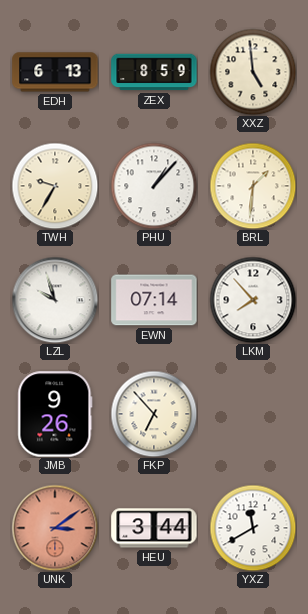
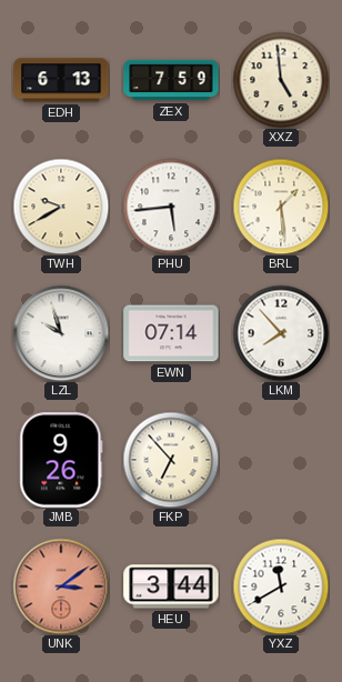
ZEX: 8:59 -> 7:59 (171, 80)
TWH: 9:35 -> 9:40 (61, 207)
PHU: 1:07 -> 5:44 (171, 207)
BRL: 1:31 -> 1:29 (281, 207)
